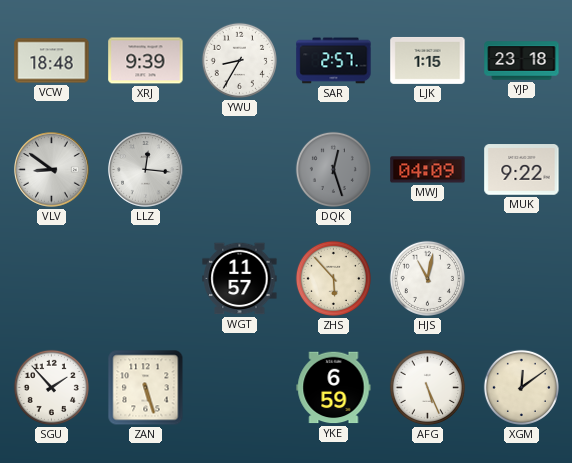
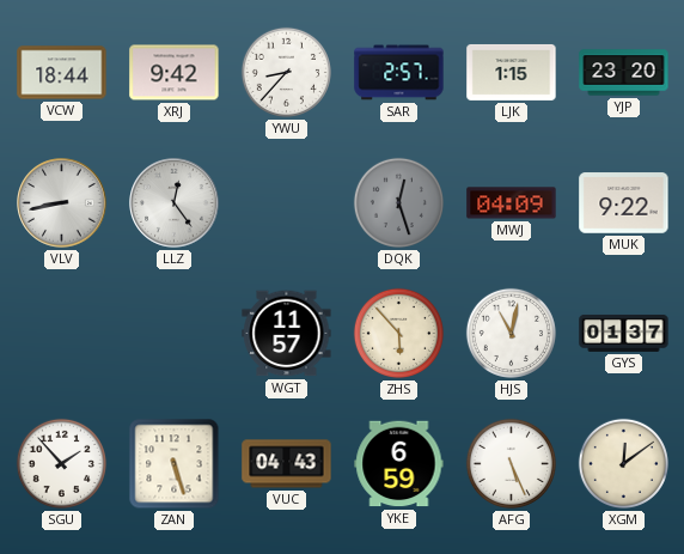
VCW: 18:48 -> 18:44 (62, 73)
XRJ: 9:39 -> 9:42 (175, 73)
YWU: 8:35 -> 8:37 (286, 72)
YJP: 23:18 -> 23:20 (624, 73)
VLV: 8:51 -> 8:43 (62, 203)
LLZ: 12:16 -> 12:24 (175, 203)
GYS: none -> 01:37 (624, 333)
VUC: none -> 04:43 (287, 464)
